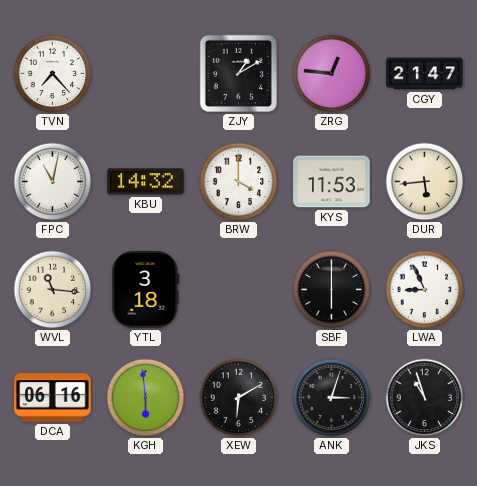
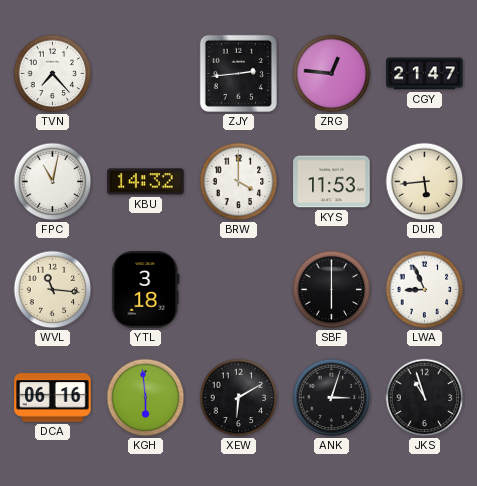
ZJY: 1:10 -> 2:44 (238, 73)
